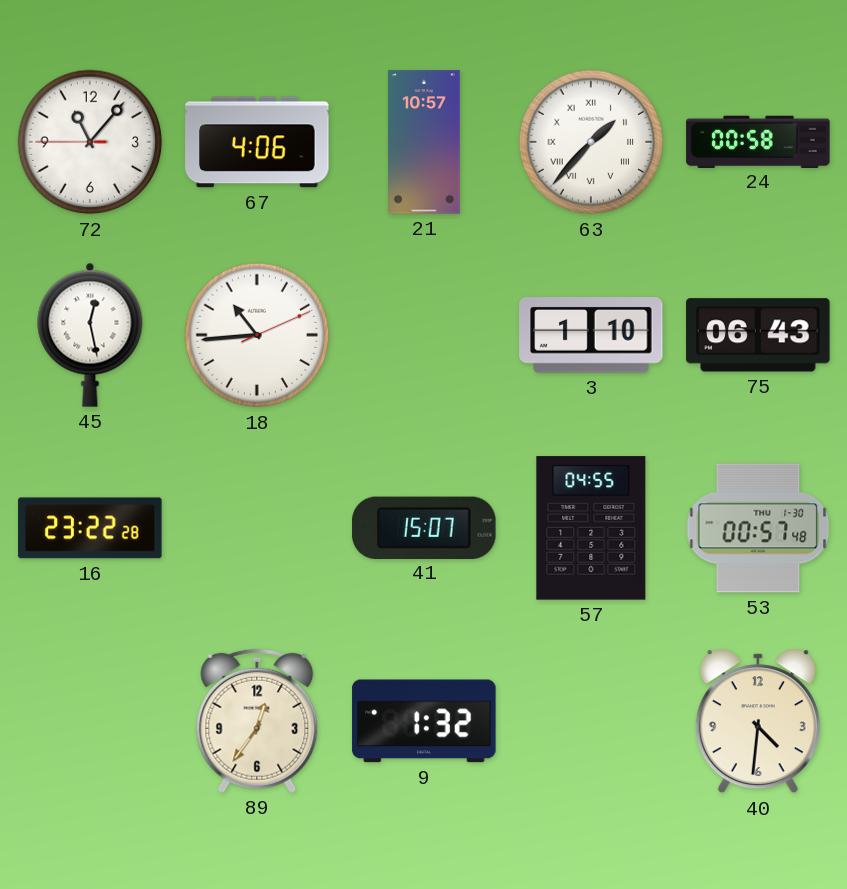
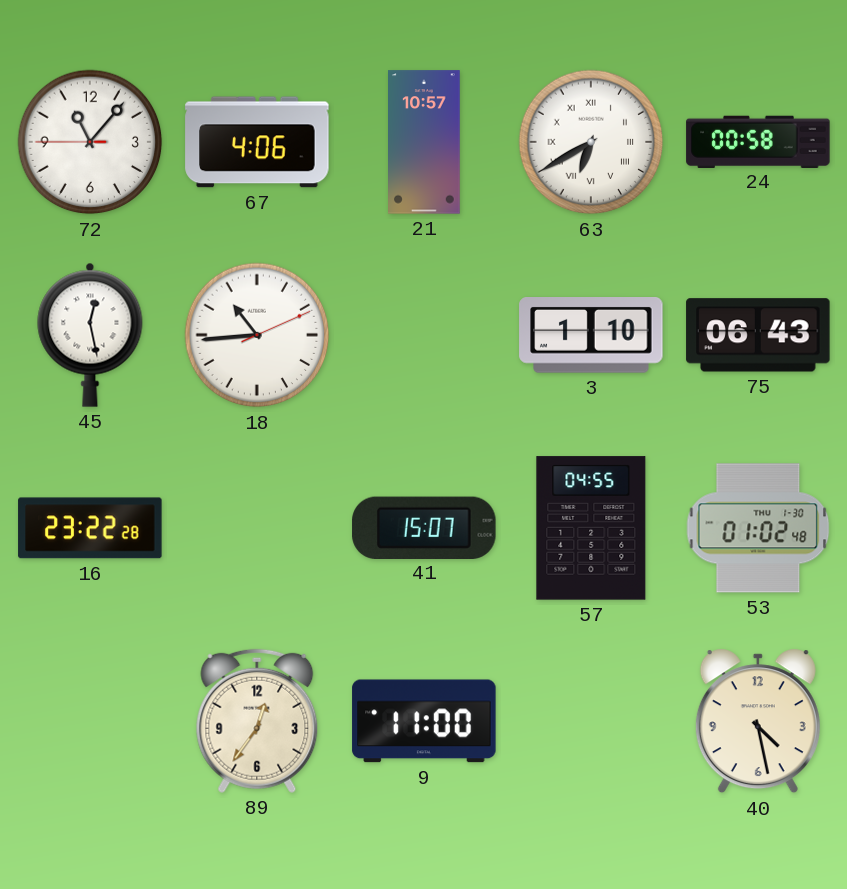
63: 1:37 -> 6:40 (591, 142)
53: 00:57 -> 01:02 (758, 528)
9: 1:32 -> 11:00 (424, 721)
40: 4:31 -> 4:28 (758, 721)
